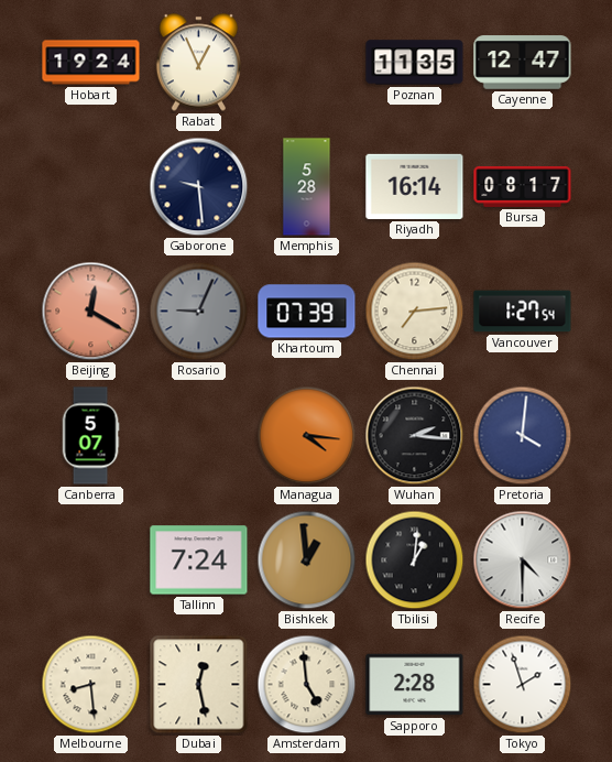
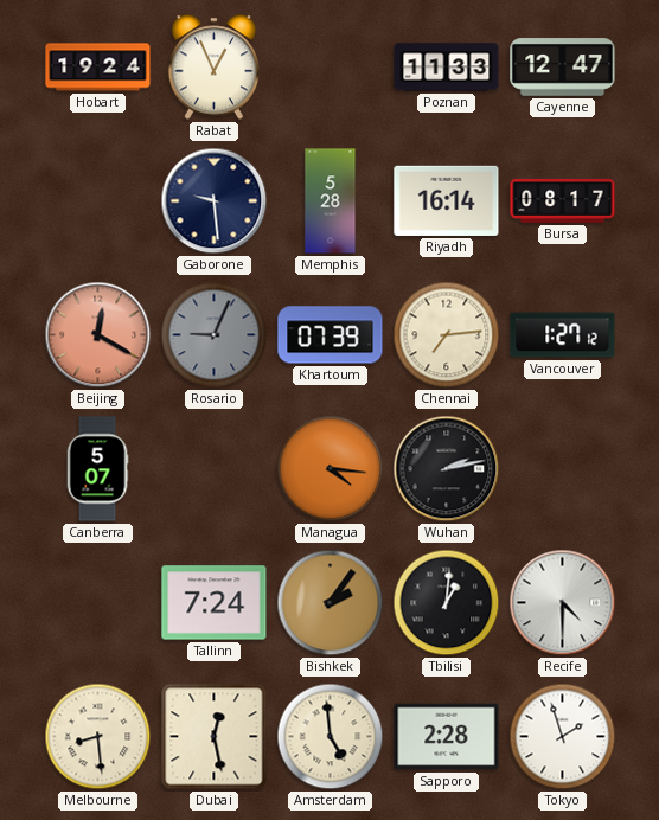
Poznan: 11:35 -> 11:33 (447, 68)
Vancouver: 1:27:54 -> 1:27:12 (563, 335)
Wuhan: 2:16 -> 2:13 (447, 469)
Pretoria: 4:01 -> none (523, 436)
Bishkek: 12:59 -> 2:06 (331, 603)
